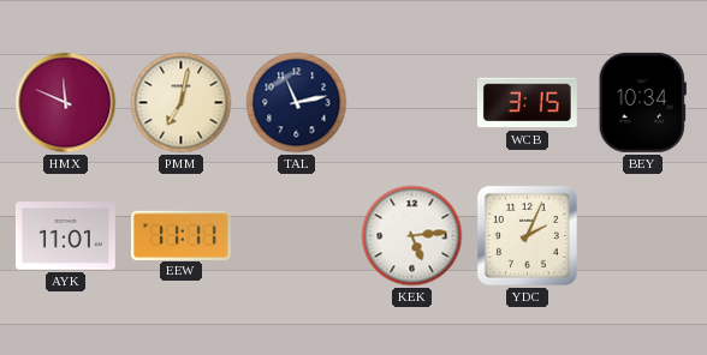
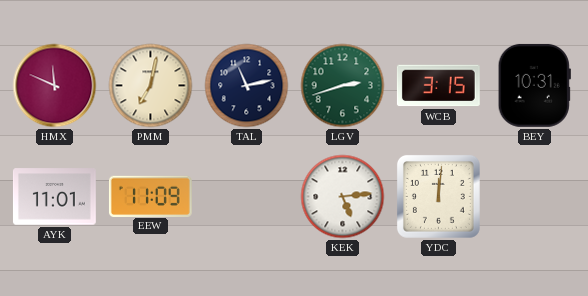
LGV: none -> 2:42 (343, 86)
BEY: 10:34 -> 10:31 (534, 85)
EEW: 11:11 -> 11:09 (150, 196)
YDC: 2:04 -> 12:01 (438, 196)
